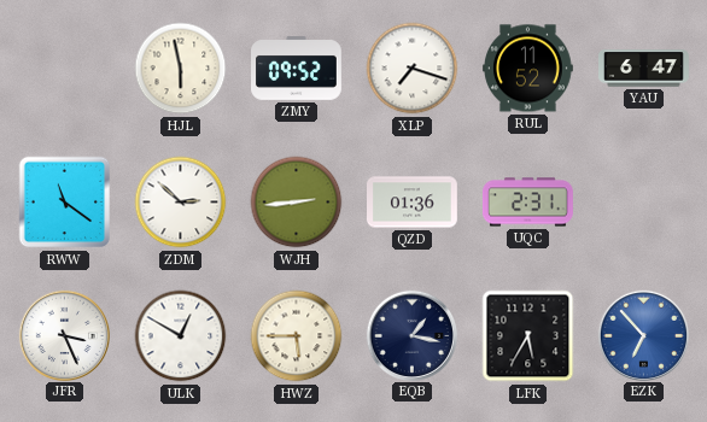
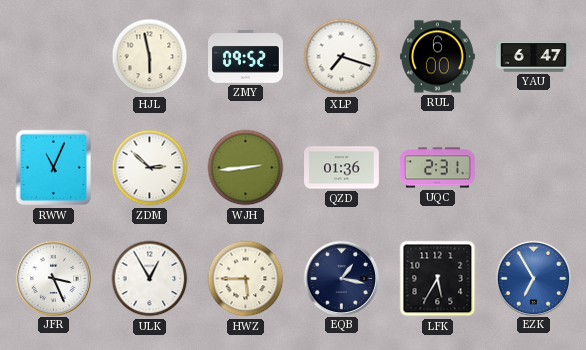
RUL: 11:52 -> 6:00 (438, 57)
RWW: 11:21 -> 11:04 (54, 168)
ULK: 12:50 -> 12:55 (150, 279)
EZK: 6:53 -> 6:55 (533, 278)
